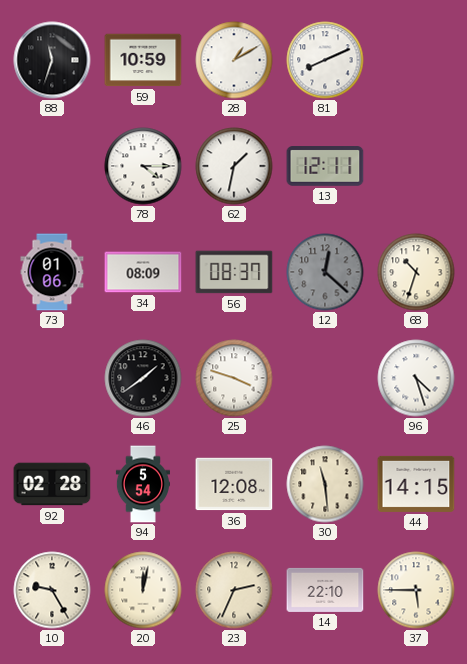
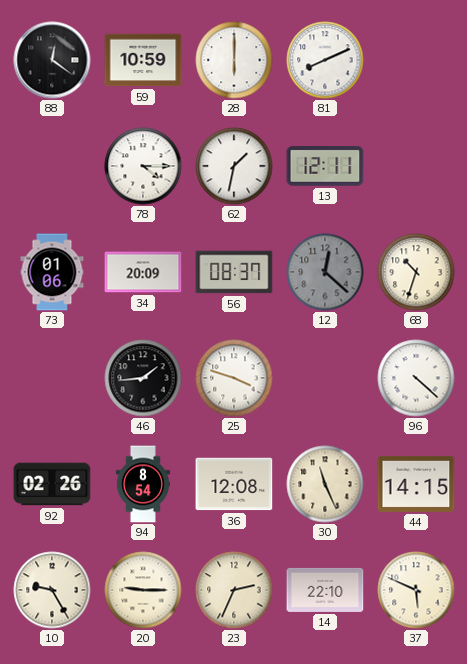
88: 11:33 -> 12:21 (52, 60)
28: 1:10 -> 6:00 (234, 60)
34: 08:09 -> 20:09 (143, 272)
46: 1:39 -> 1:44 (143, 378)
96: 4:27 -> 4:22 (416, 378)
92: 02:28 -> 02:26 (52, 484)
94: 5:54 -> 8:54 (143, 484)
30: 11:29 -> 11:26 (325, 484)
20: 12:02 -> 9:15 (143, 590)
37: 5:45 -> 5:49 (416, 590)
